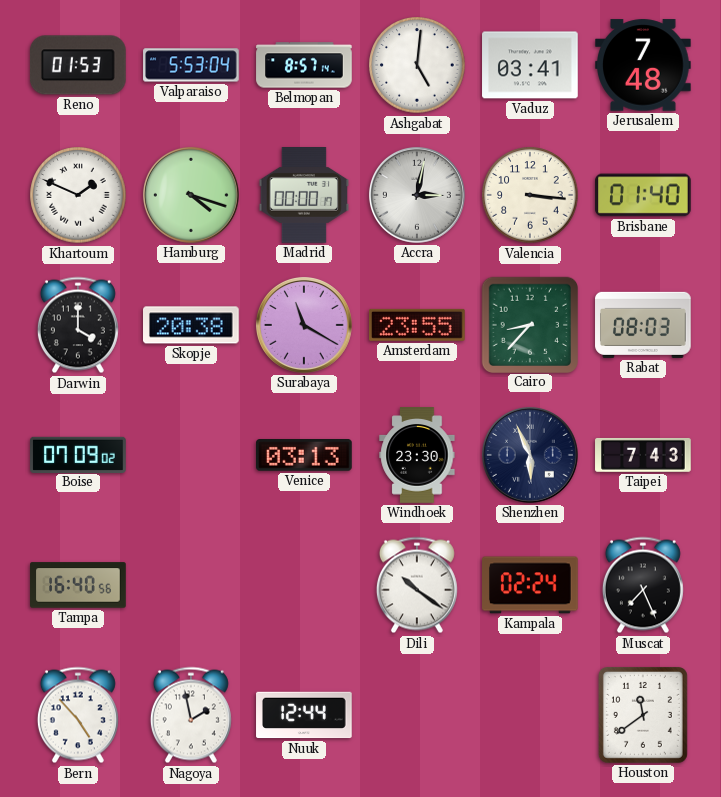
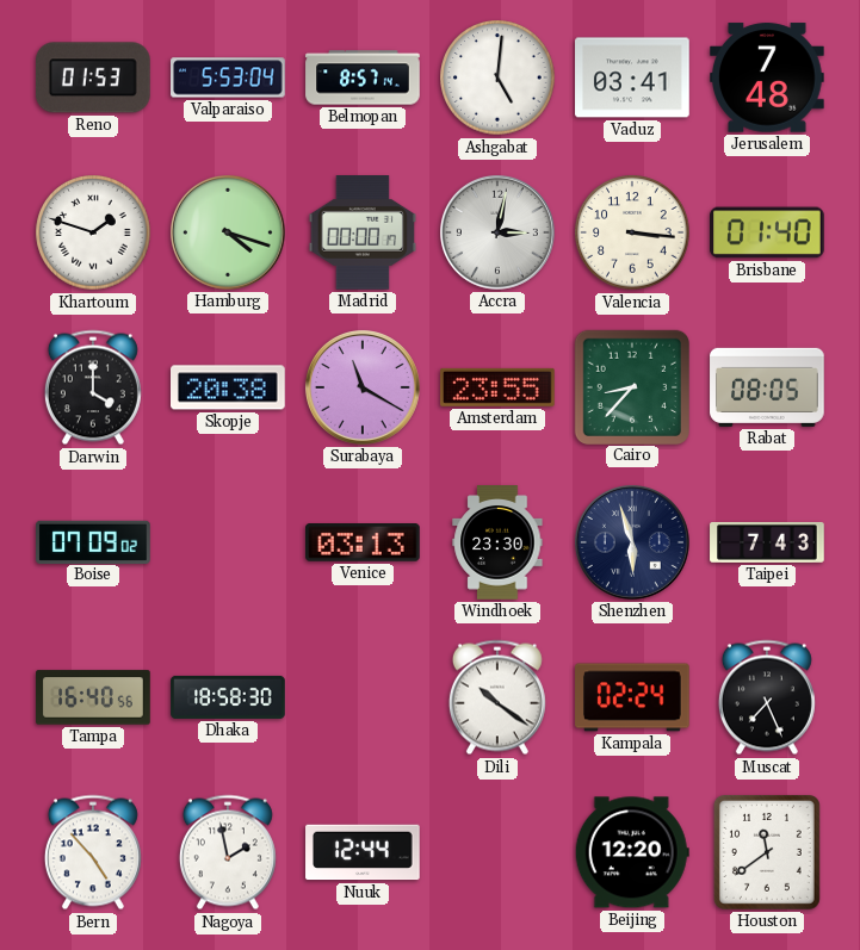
Khartoum: 1:49 -> 1:48 (93, 232)
Rabat: 08:03 -> 08:05 (767, 387)
Shenzhen: 5:56 -> 5:57 (632, 542)
Dhaka: none -> 18:58 (228, 697)
Beijing: none -> 12:20 (632, 852)
